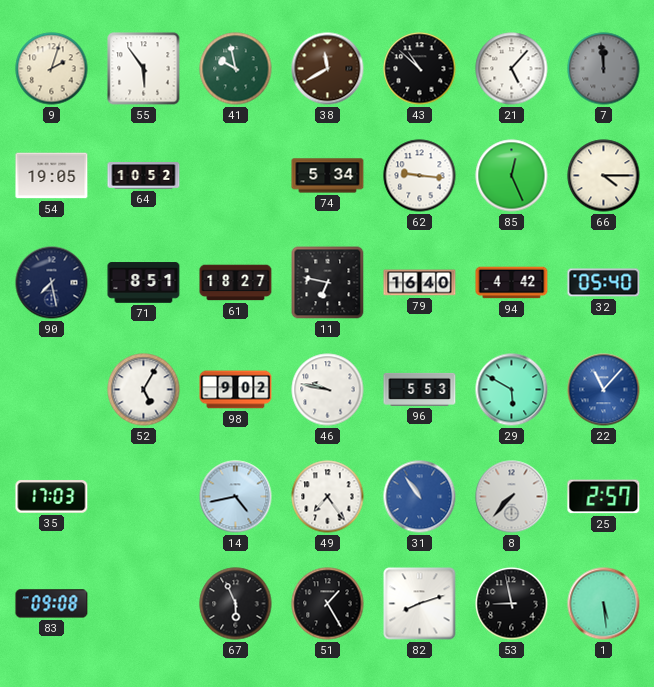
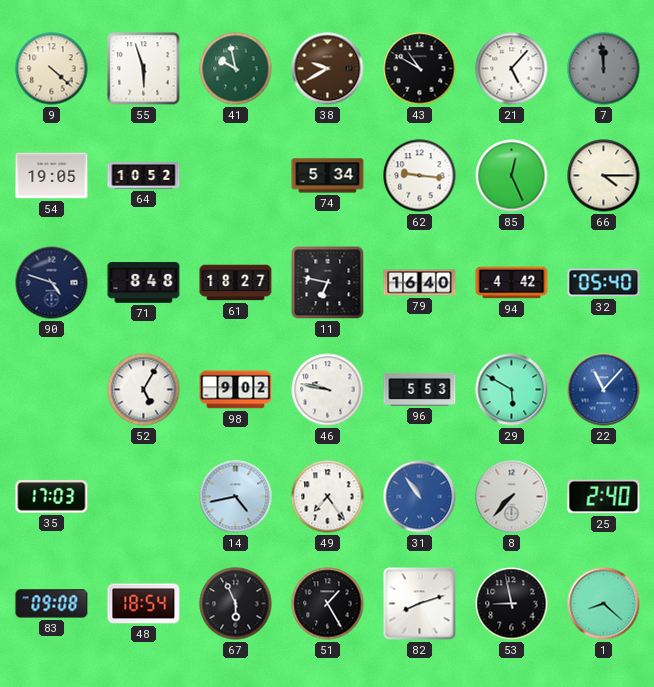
9: 2:03 -> 4:22 (52, 69)
55: 5:54 -> 5:57 (144, 69)
38: 11:40 -> 9:40 (328, 69)
43: 10:52 -> 10:50 (420, 69)
90: 7:28 -> 4:48 (52, 283)
71: 8:51 -> 8:48 (144, 283)
25: 2:57 -> 2:40 (604, 497)
48: none -> 18:54 (144, 604)
1: 5:29 -> 8:22 (604, 604)
